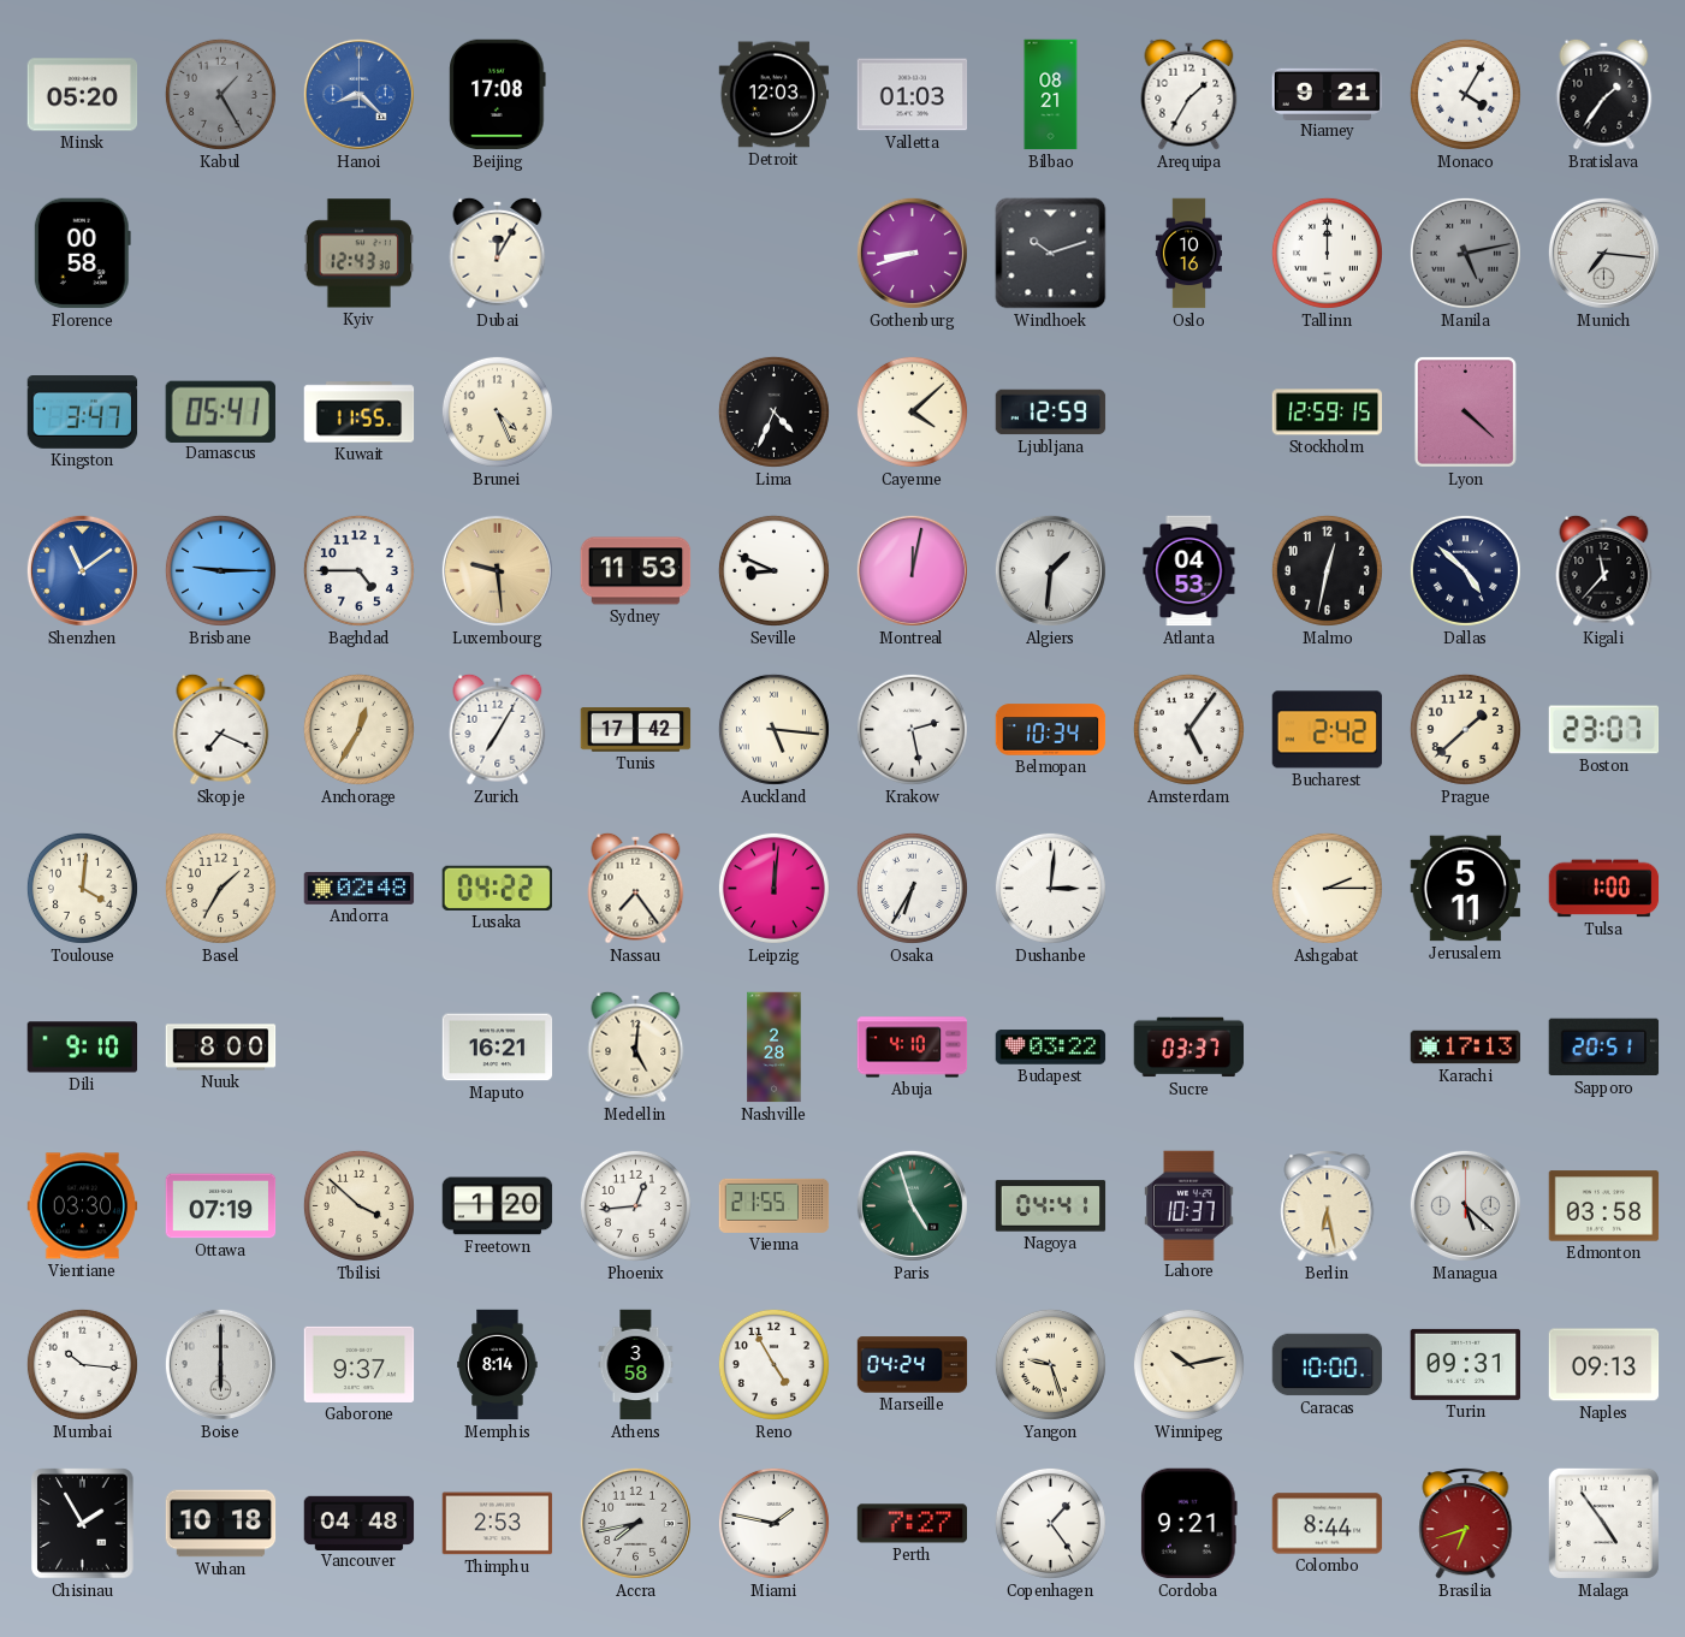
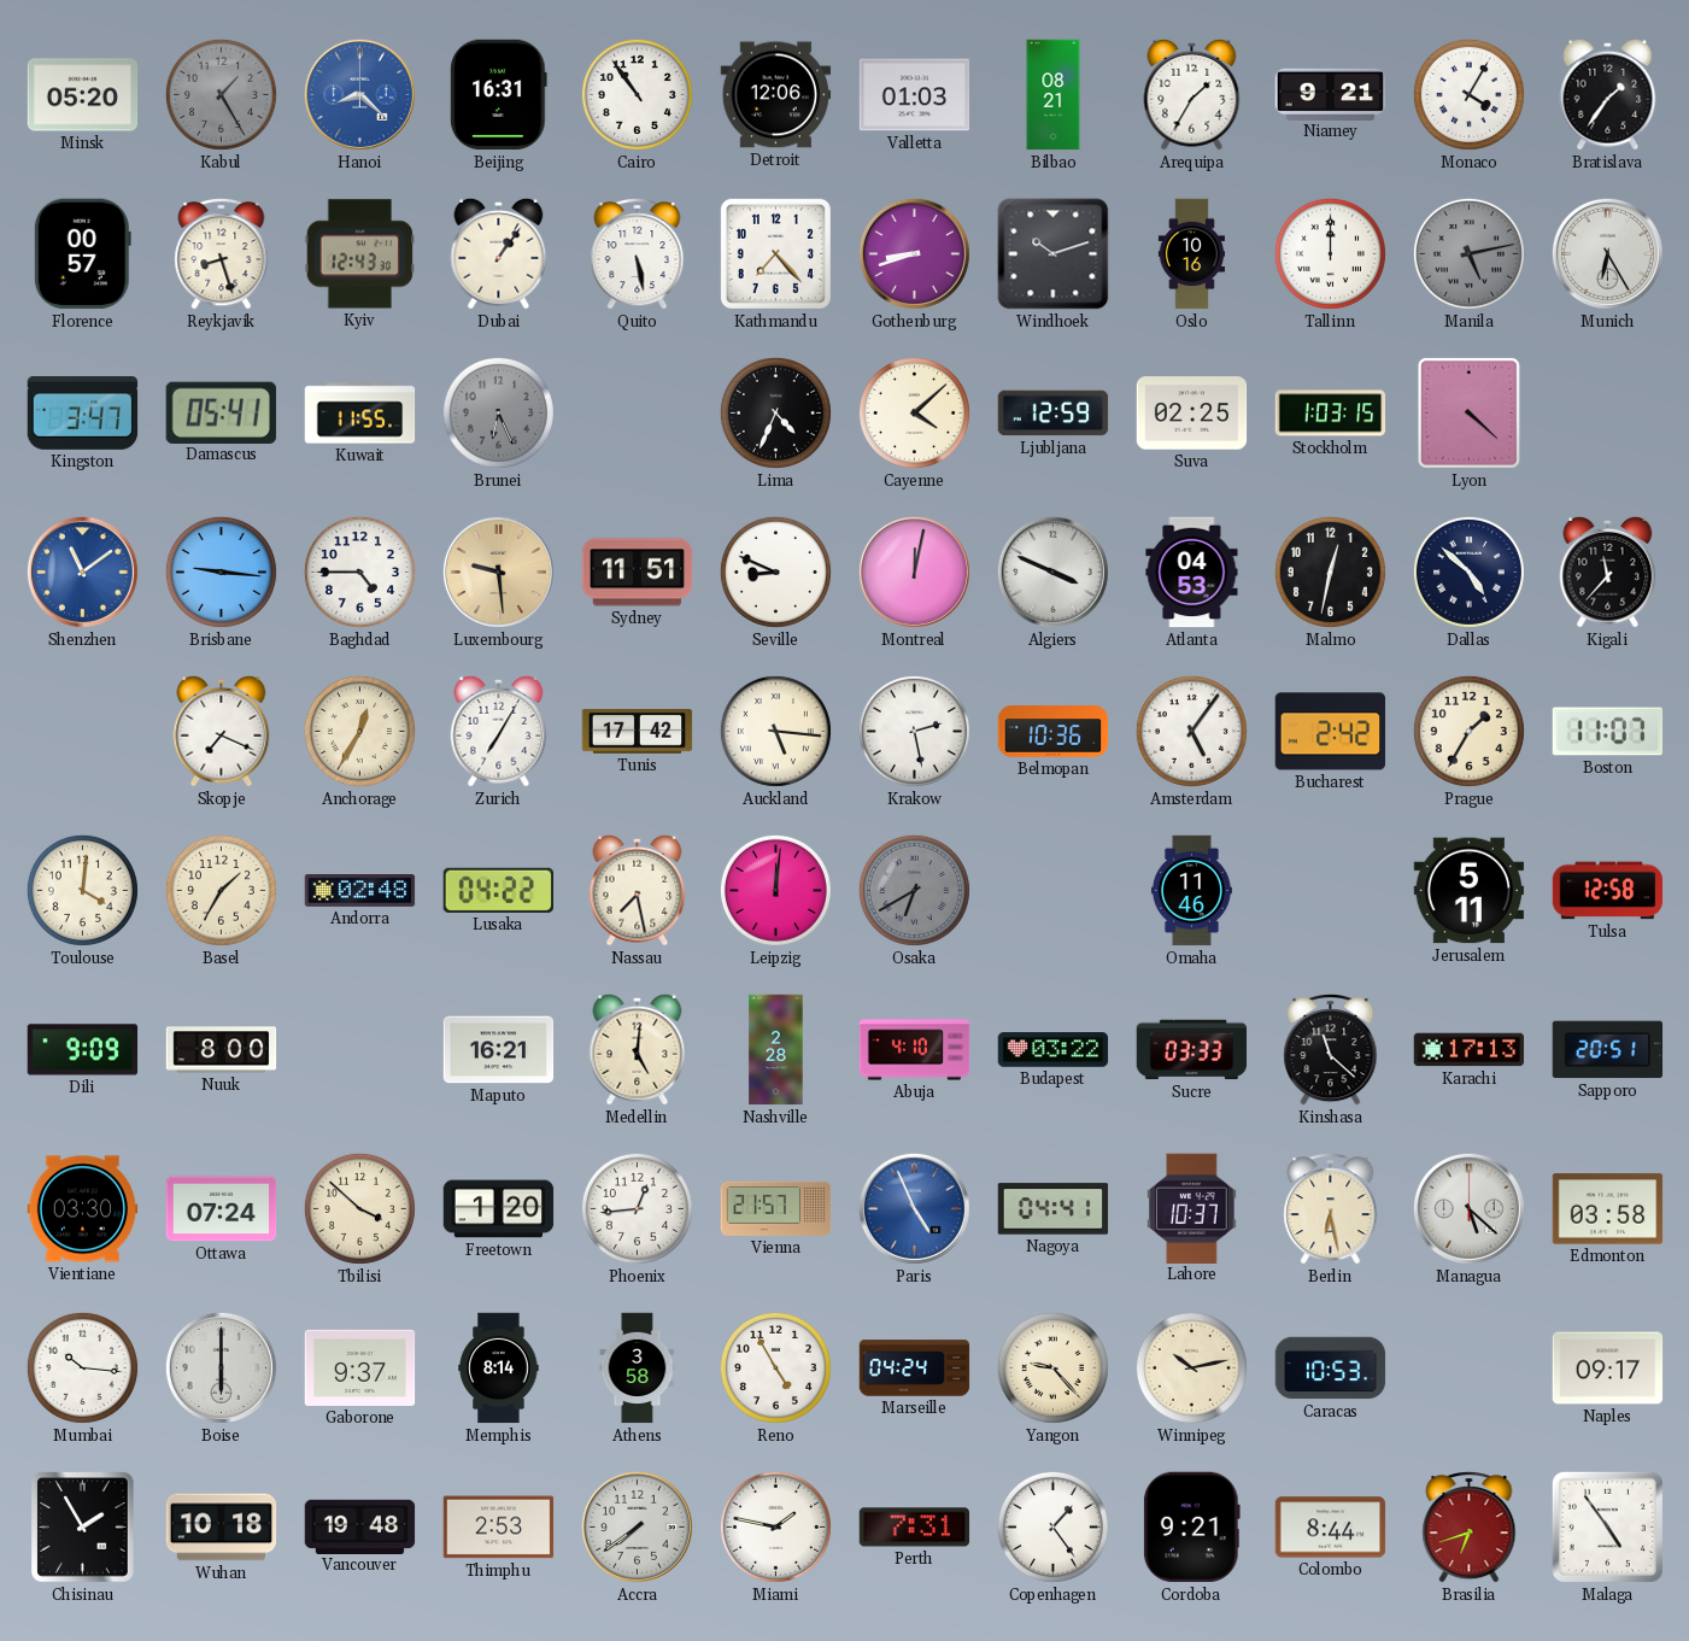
Beijing: 17:08 -> 16:31 (499, 95)
Cairo: none -> 10:54 (637, 94)
Detroit: 12:03 -> 12:06 (776, 95)
Florence: 00:58 -> 00:57 (82, 254)
Reykjavik: none -> 8:27 (222, 254)
Dubai: 12:05 -> 1:06 (499, 253)
Quito: none -> 5:28 (638, 254)
Kathmandu: none -> 7:23 (775, 253)
Munich: 7:16 -> 6:25 (1607, 253)
Brunei: 4:26 -> 6:26 (498, 412)
Brunei dial: cream -> grey (498, 412)
Suva: none -> 02:25 (1192, 414)
Stockholm: 12:59 -> 1:03 (1331, 414)
Brisbane: 9:15 -> 9:16 (221, 572)
Sydney: 11:53 -> 11:51 (638, 573)
Algiers: 1:31 -> 3:49 (1052, 572)
Belmopan: 10:34 -> 10:36 (1054, 732)
Prague: 1:38 -> 1:35 (1468, 731)
Boston: 23:07 -> 11:07 (1608, 732)
Nassau: 7:24 -> 7:28 (638, 890)
Osaka: 6:35 -> 6:40 (914, 890)
Osaka dial: white -> grey (914, 890)
Dushanbe: 3:01 -> none (1050, 888)
Omaha: none -> 11:46 (1191, 891)
Ashgabat: 2:15 -> none (1327, 888)
Tulsa: 1:00 -> 12:58 (1608, 891)
Dili: 9:10 -> 9:09 (83, 1050)
Sucre: 03:37 -> 03:33 (1192, 1050)
Kinshasa: none -> 11:22 (1331, 1050)
Ottawa: 07:19 -> 07:24 (222, 1209)
Vienna: 21:55 -> 21:57 (776, 1208)
Paris: 4:57 -> 4:56 (914, 1208)
Paris dial: green -> blue (914, 1208)
Yangon: 9:27 -> 9:23 (1052, 1367)
Caracas: 10:00 -> 10:53 (1331, 1369)
Turin: 09:31 -> none (1466, 1364)
Naples: 09:13 -> 09:17 (1608, 1369)
Vancouver: 04:48 -> 19:48 (360, 1526)
Accra: 7:43 -> 7:39 (637, 1526)
Perth: 7:27 -> 7:31 (915, 1528)
